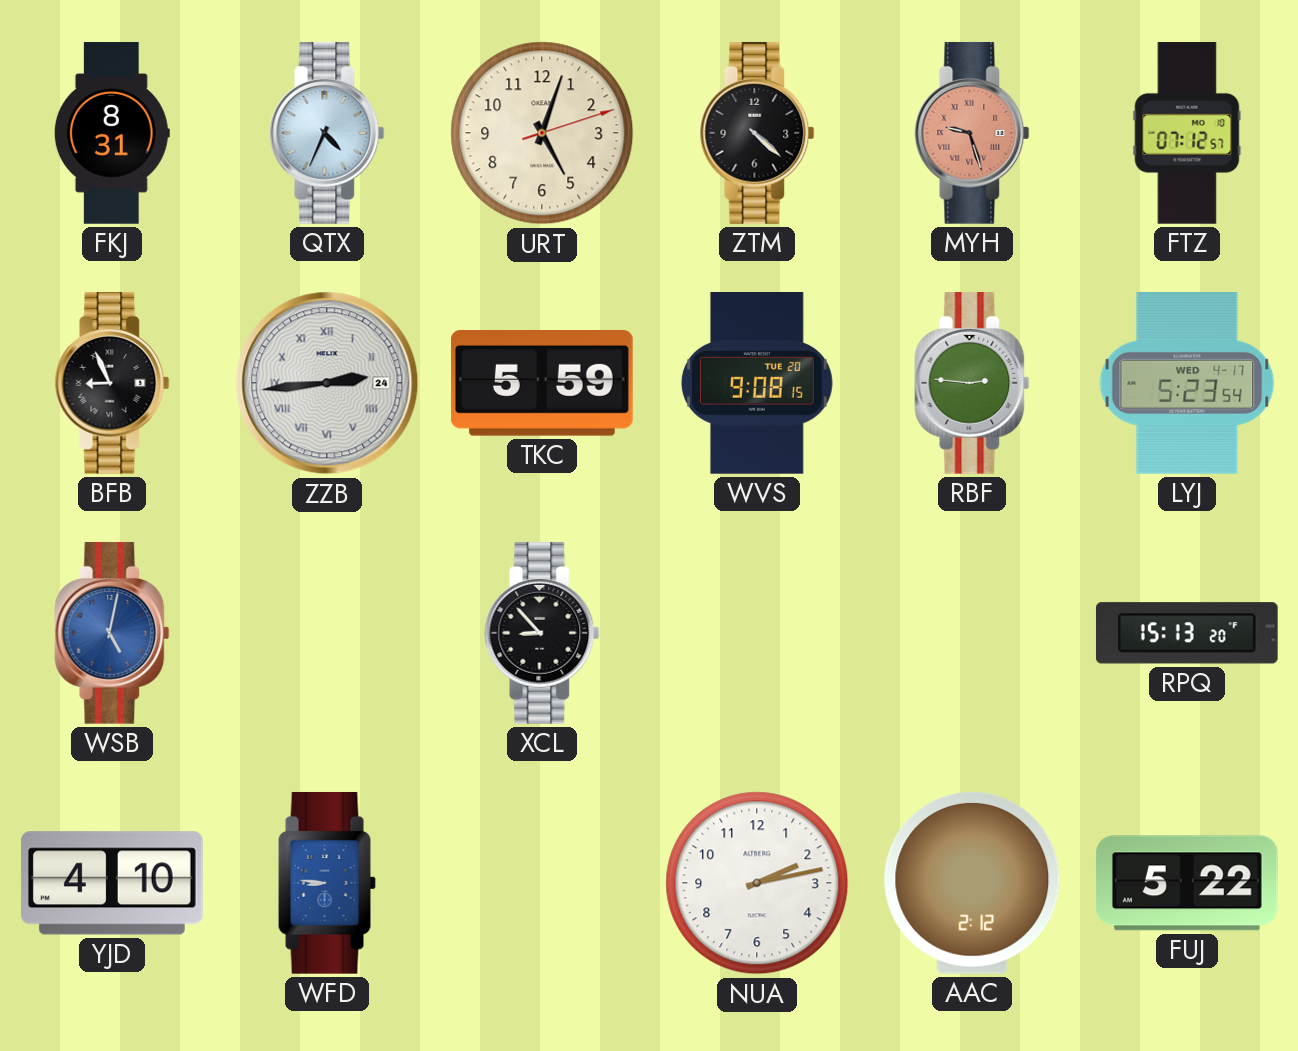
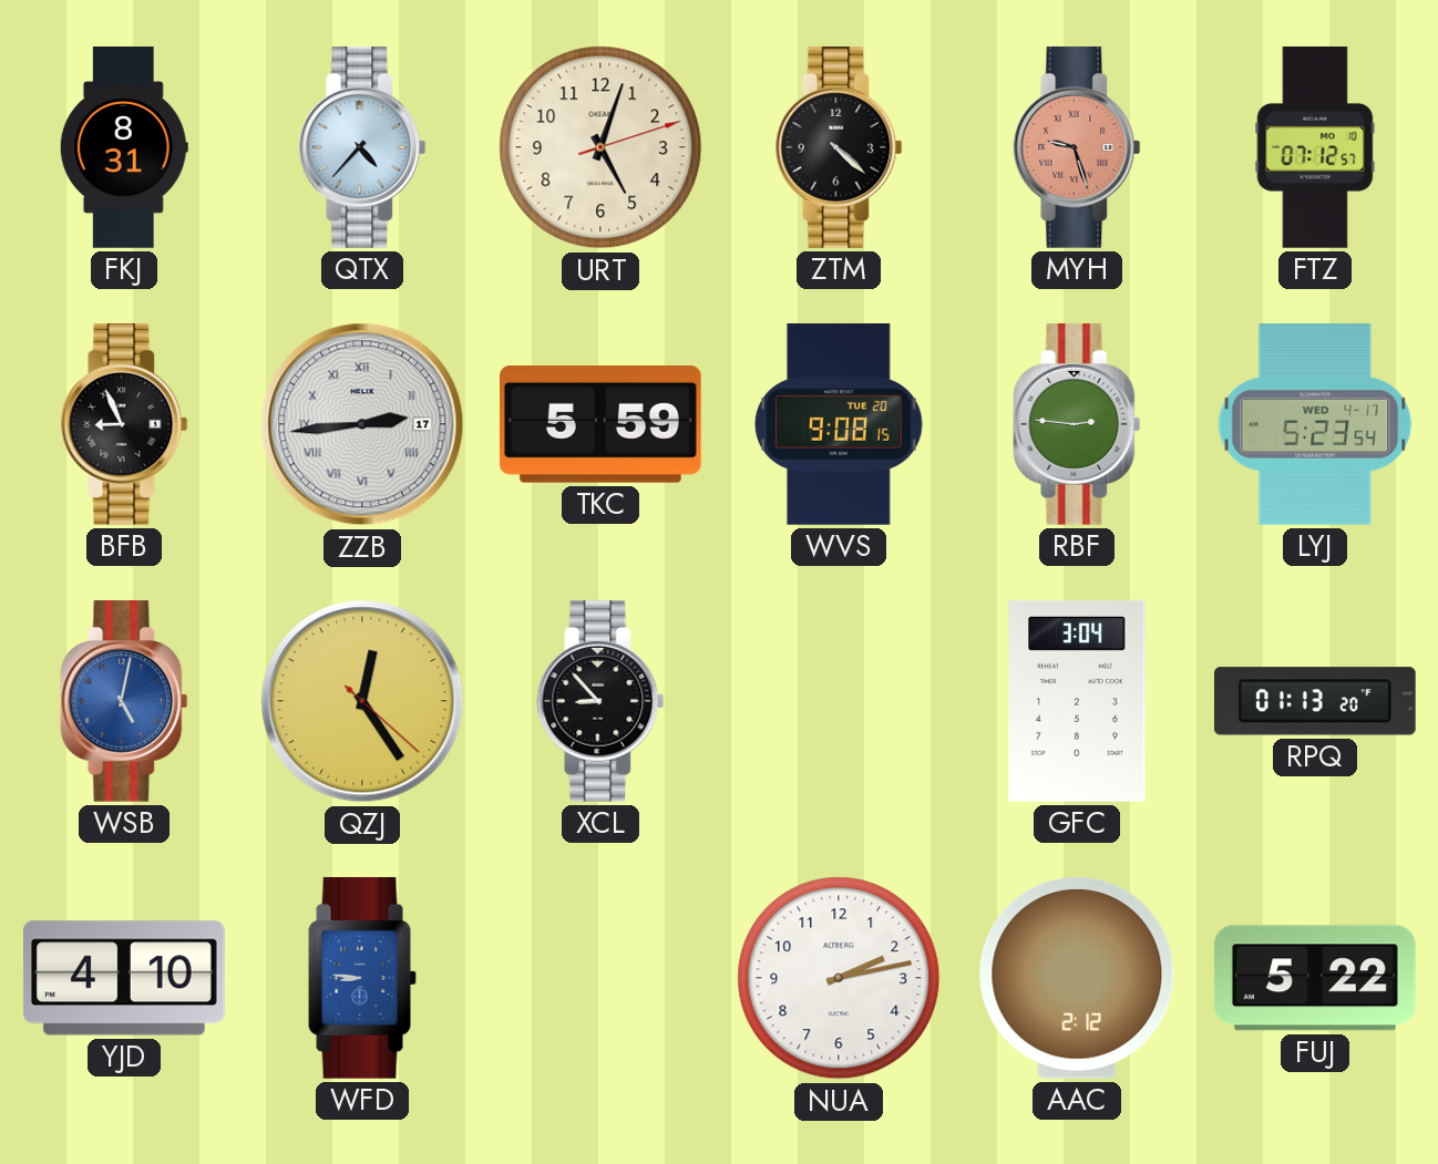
QTX: 4:34 -> 4:37 (362, 147)
ZZB date: 24 -> 17 (362, 424)
QZJ: none -> 12:24 (362, 701)
GFC: none -> 3:04 (1077, 701)
RPQ: 15:13 -> 01:13 (1315, 701)
